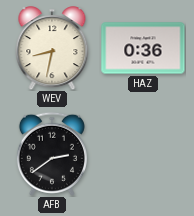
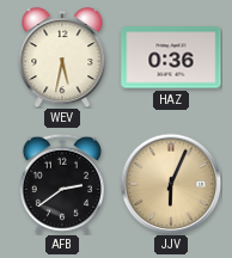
WEV: 8:32 -> 5:32 (62, 57)
JJV: none -> 6:04 (171, 184)
